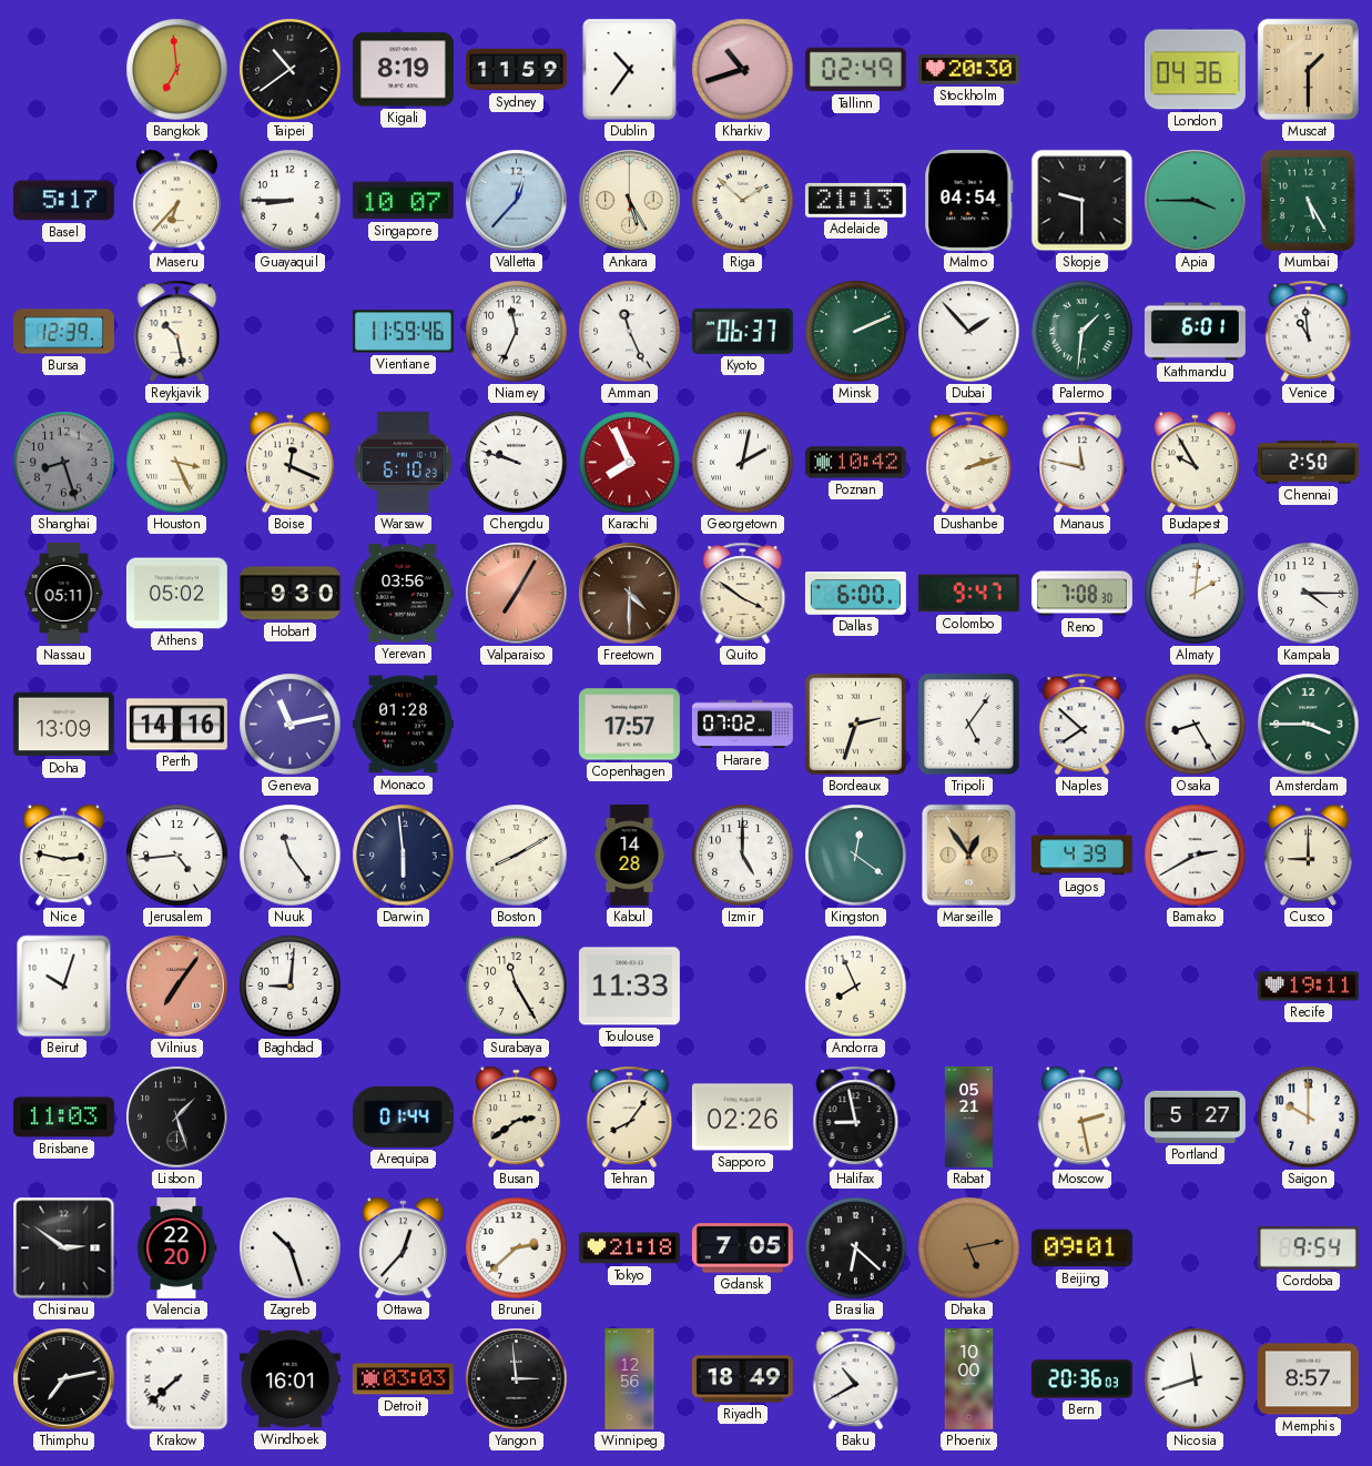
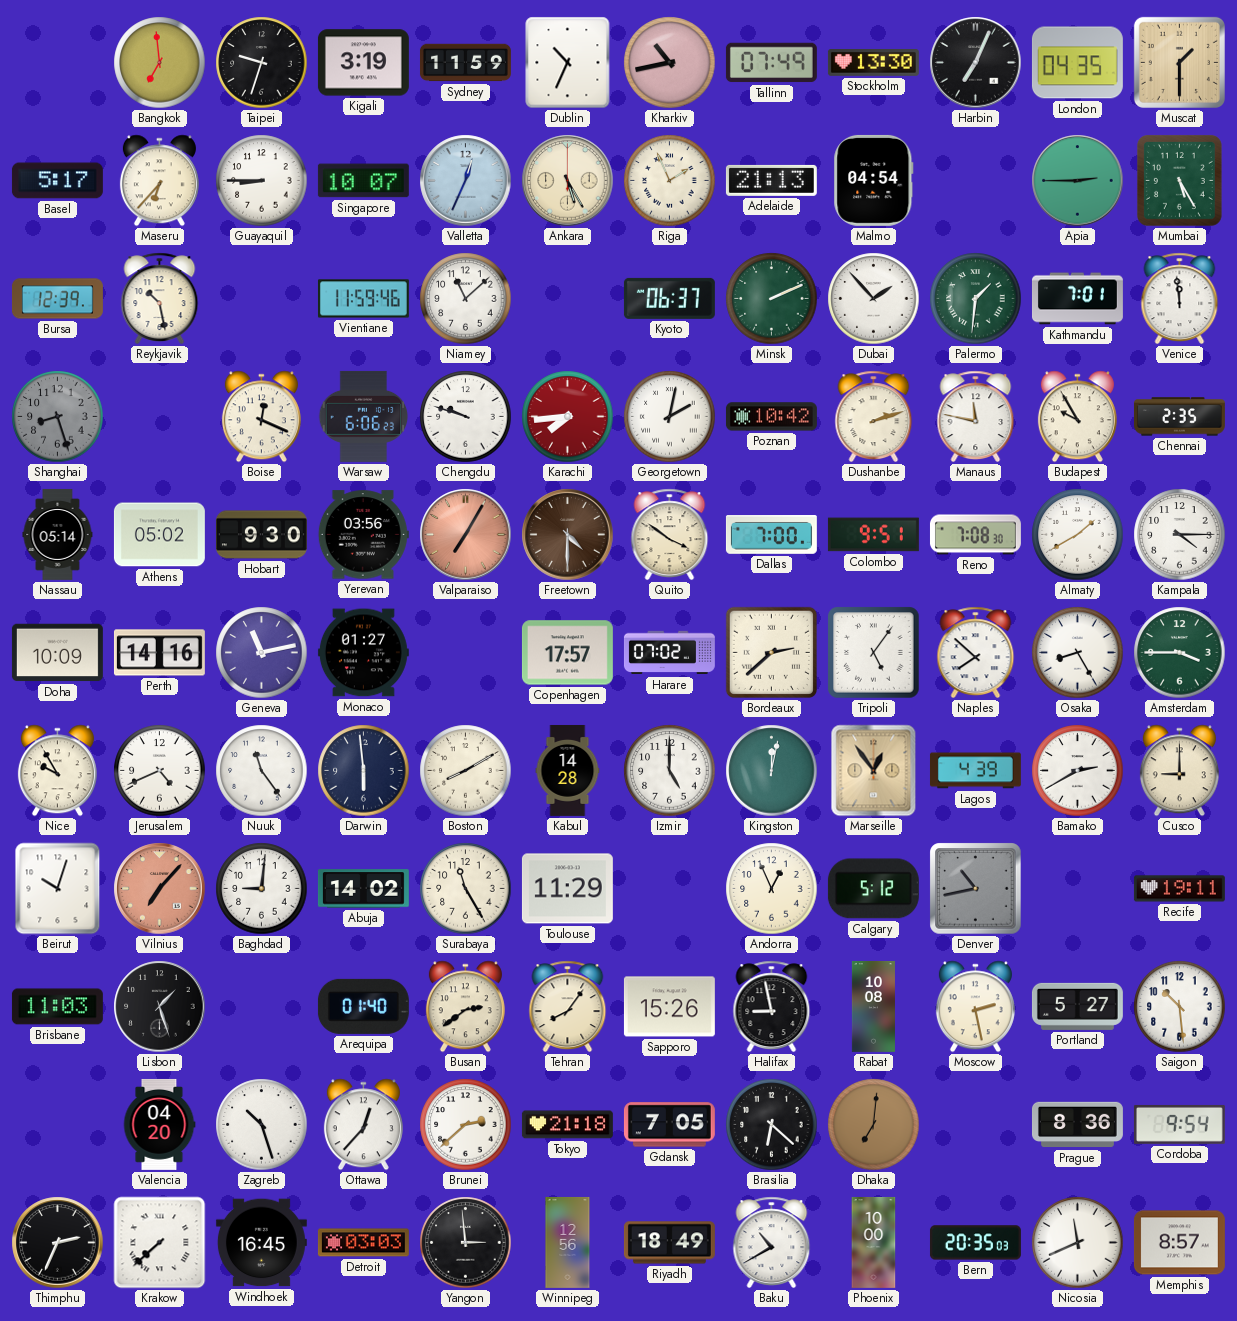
Taipei: 10:39 -> 9:33 (262, 63)
Kigali: 8:19 -> 3:19 (363, 63)
Dublin: 10:36 -> 10:34 (568, 63)
Kharkiv: 10:42 -> 10:43 (670, 63)
Tallinn: 02:49 -> 07:49 (771, 63)
Stockholm: 20:30 -> 13:30 (873, 63)
Harbin: none -> 7:04 (976, 63)
London: 04:36 -> 04:35 (1077, 63)
Valletta: 12:37 -> 12:34 (466, 181)
Riga: 1:52 -> 1:56 (670, 181)
Skopje: 9:30 -> none (1083, 201)
Apia: 3:45 -> 2:45 (1078, 181)
Niamey: 11:34 -> 11:08 (466, 299)
Amman: 11:26 -> none (630, 332)
Kathmandu: 6:01 -> 7:01 (1077, 299)
Venice: 10:59 -> 11:59 (1180, 299)
Houston: 3:26 -> none (177, 463)
Warsaw: 6:10 -> 6:06 (364, 416)
Karachi: 7:56 -> 7:44 (568, 417)
Chennai: 2:50 -> 2:35 (1179, 417)
Nassau: 05:11 -> 05:14 (58, 534)
Dallas: 6:00 -> 7:00 (771, 535)
Colombo: 9:47 -> 9:51 (873, 535)
Almaty: 2:01 -> 1:40 (1078, 535)
Doha: 13:09 -> 10:09 (57, 653)
Monaco: 01:28 -> 01:27 (363, 653)
Bordeaux: 2:33 -> 2:38 (771, 652)
Nice: 2:47 -> 9:55 (57, 771)
Jerusalem: 4:44 -> 4:41 (160, 771)
Kingston: 12:21 -> 12:02 (772, 771)
Vilnius: 7:06 -> 7:07 (160, 889)
Abuja: none -> 14:02 (363, 889)
Toulouse: 11:33 -> 11:29 (567, 889)
Andorra: 7:56 -> 12:56 (772, 889)
Calgary: none -> 5:12 (873, 889)
Denver: none -> 10:43 (976, 889)
Arequipa: 01:44 -> 01:40 (363, 1006)
Sapporo: 02:26 -> 15:26 (669, 1007)
Rabat: 05:21 -> 10:08 (873, 1006)
Saigon: 10:00 -> 10:29 (1180, 1007)
Chisinau: 2:51 -> none (64, 1248)
Valencia: 22:20 -> 04:20 (159, 1124)
Dhaka: 5:13 -> 7:01 (874, 1125)
Beijing: 09:01 -> none (1081, 1248)
Prague: none -> 8:36 (1077, 1125)
Thimphu: 7:13 -> 2:34 (58, 1243)
Windhoek: 16:01 -> 16:45 (261, 1243)
Bern: 20:36 -> 20:35 (975, 1243)
Nicosia: 11:42 -> 11:41 (1078, 1243)
